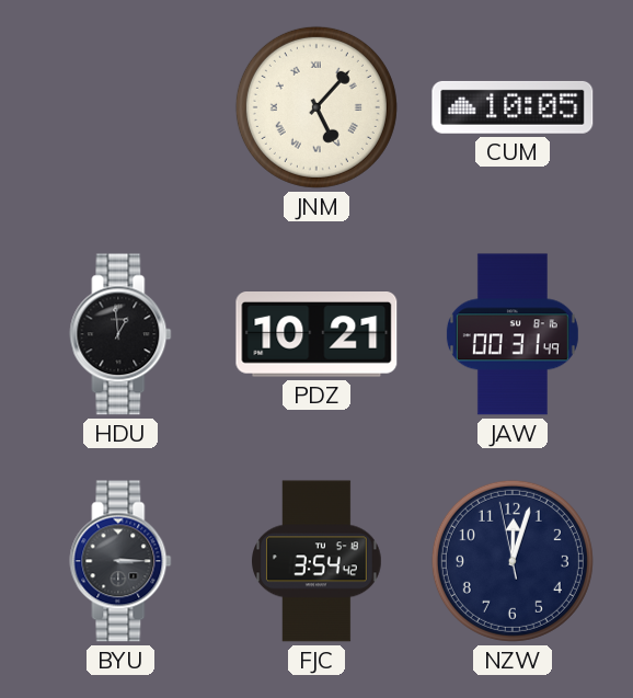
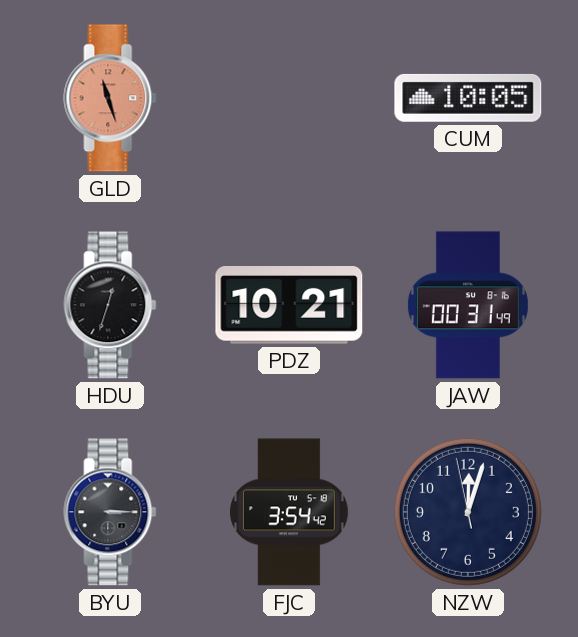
GLD: none -> 11:27 (110, 98)
JNM: 5:07 -> none (316, 107)
HDU: 12:59 -> 12:33 (110, 305)
